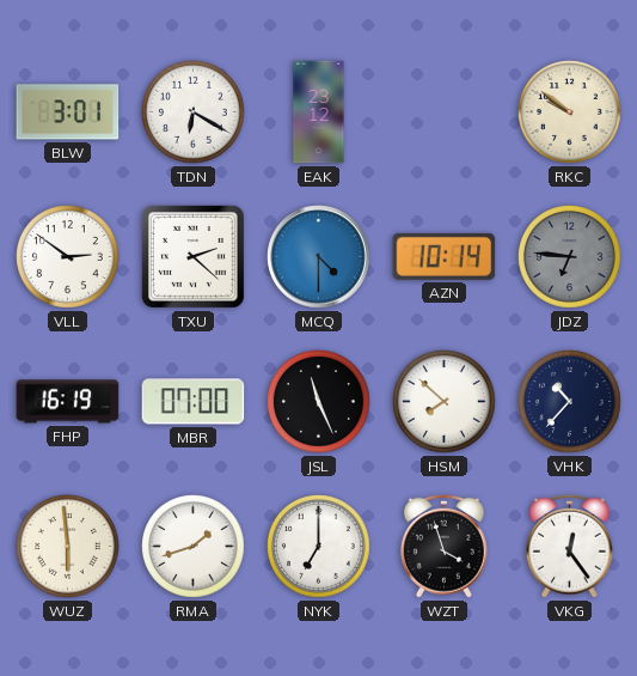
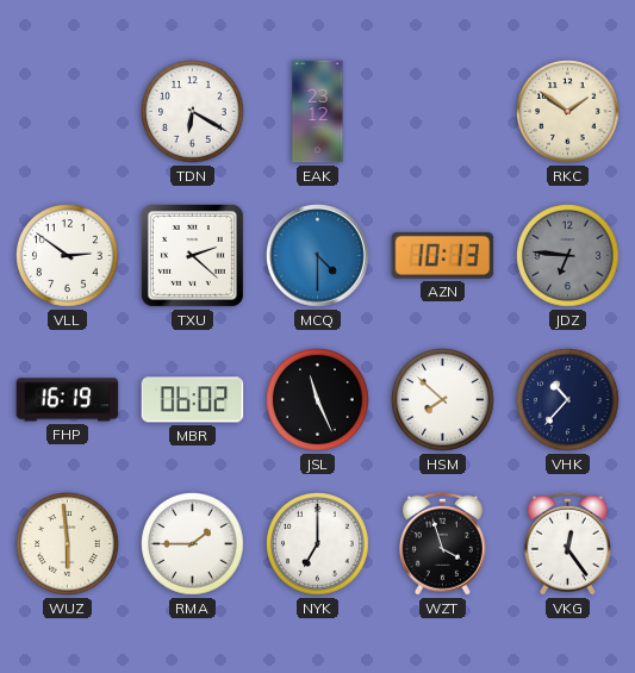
BLW: 3:01 -> none (68, 112)
RKC: 9:51 -> 1:51 (568, 112)
AZN: 10:14 -> 10:13 (443, 255)
MBR: 07:00 -> 06:02 (193, 400)
RMA: 1:42 -> 1:45 (193, 544)
